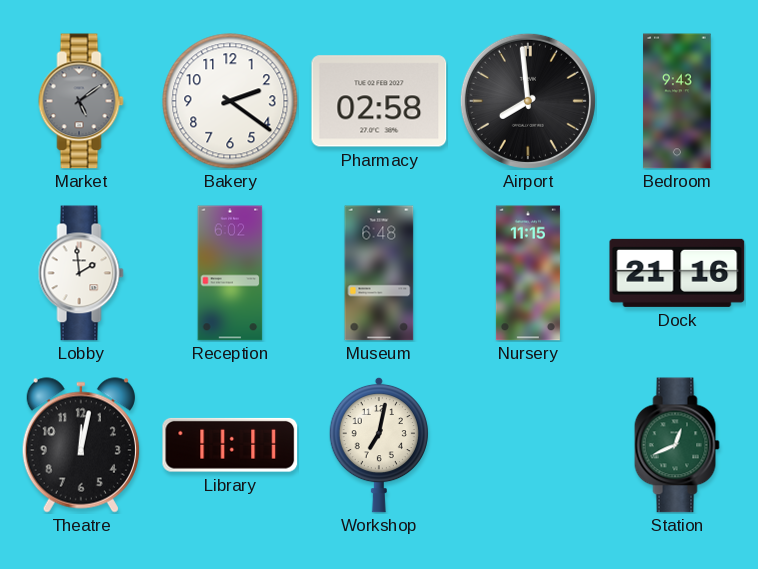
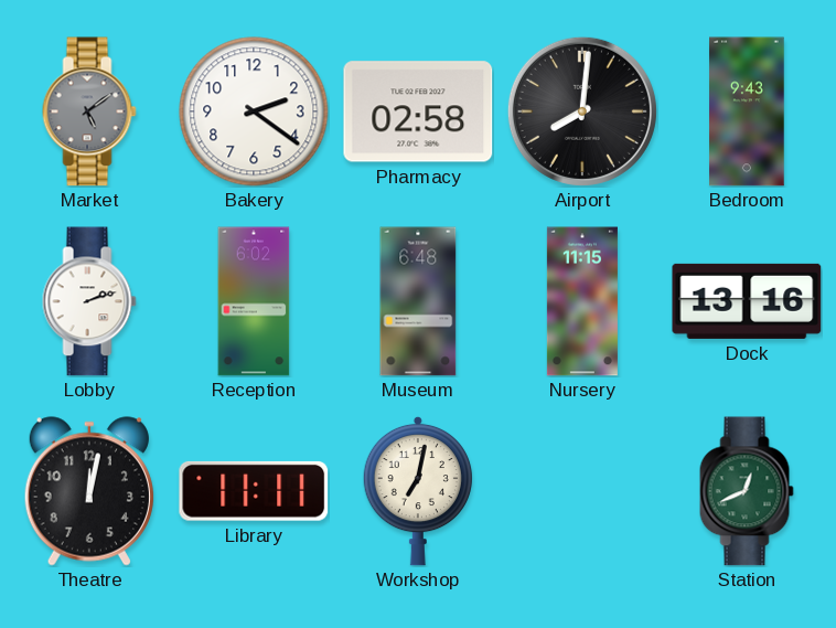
Airport: 7:59 -> 8:01 (582, 111)
Lobby: 1:59 -> 2:12 (89, 301)
Dock: 21:16 -> 13:16 (747, 301)
